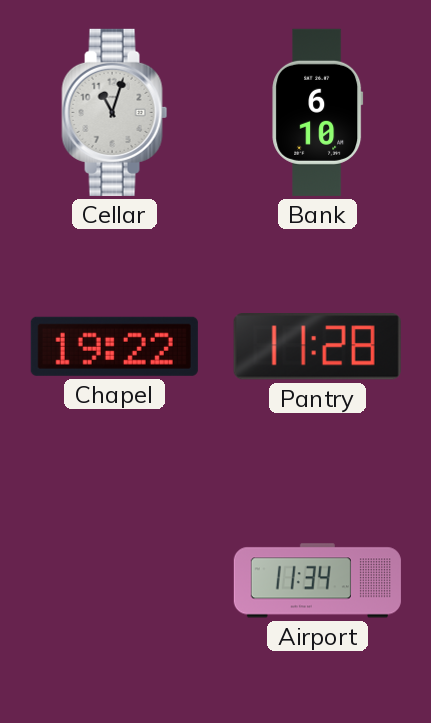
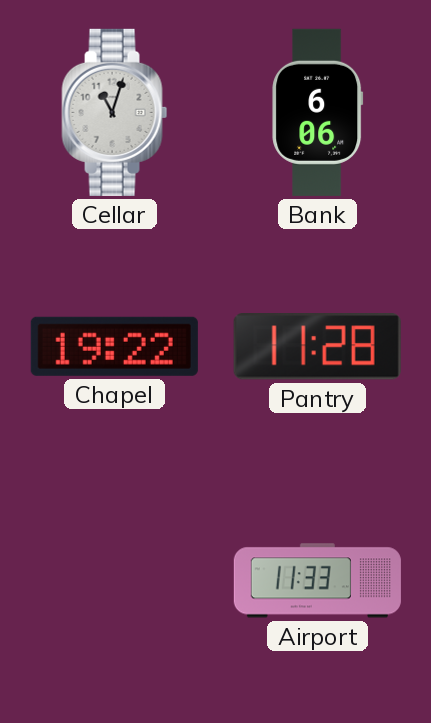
Bank: 6:10 -> 6:06 (318, 112)
Airport: 11:34 -> 11:33 (317, 581)
